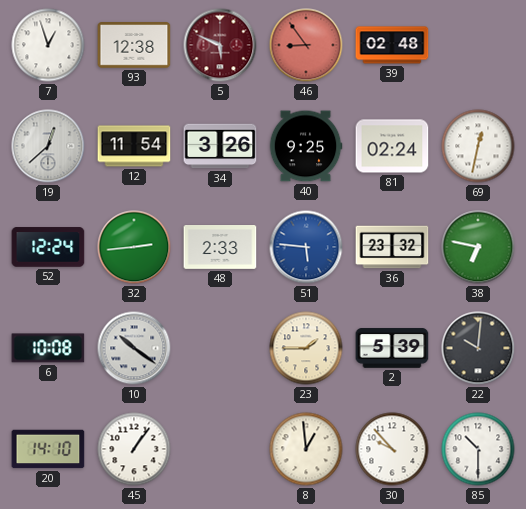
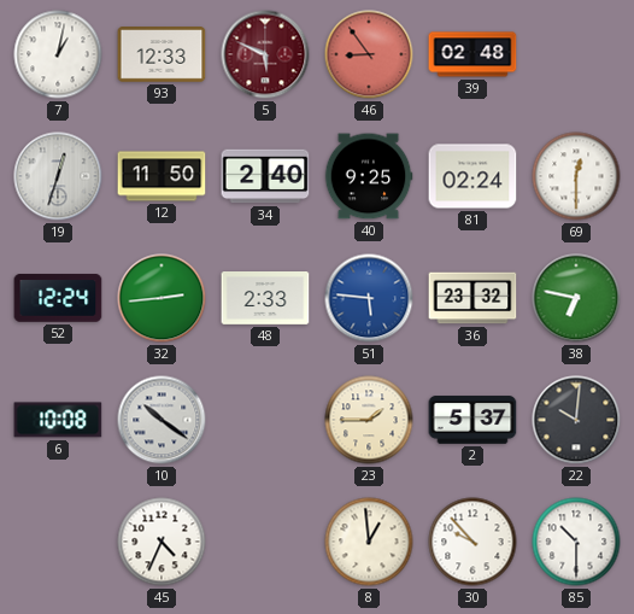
7: 12:57 -> 1:02 (58, 54)
93: 12:38 -> 12:33 (162, 54)
19: 12:38 -> 12:33 (58, 176)
12: 11:54 -> 11:50 (162, 176)
34: 3:26 -> 2:40 (265, 176)
69: 12:32 -> 12:30 (576, 176)
2: 5:39 -> 5:37 (472, 420)
20: 14:10 -> none (48, 449)
45: 1:06 -> 4:34 (162, 542)
